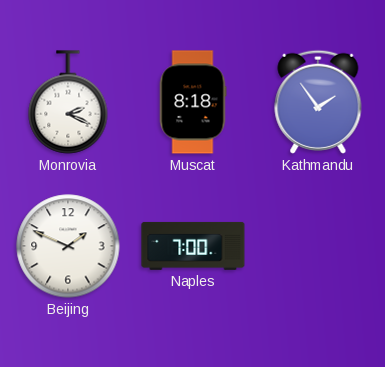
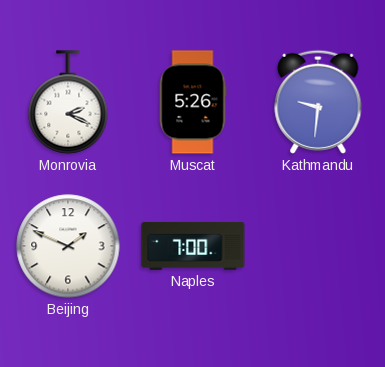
Muscat: 8:18 -> 5:26 (193, 102)
Kathmandu: 1:54 -> 9:31 (318, 102)
